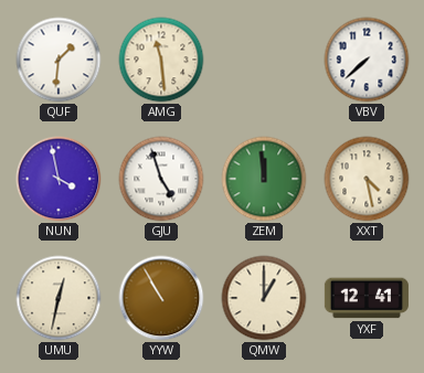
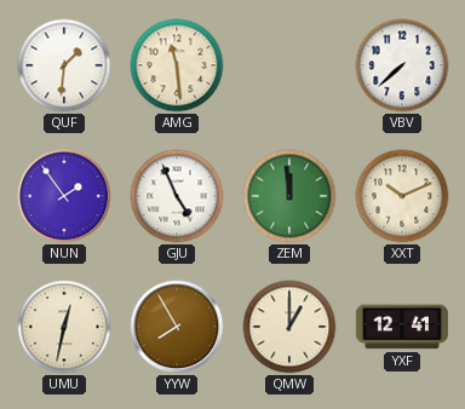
NUN: 3:58 -> 1:54 (64, 196)
GJU: 4:57 -> 4:56 (177, 196)
XXT: 4:28 -> 10:11 (402, 196)
YYW: 10:55 -> 7:55 (177, 327)
